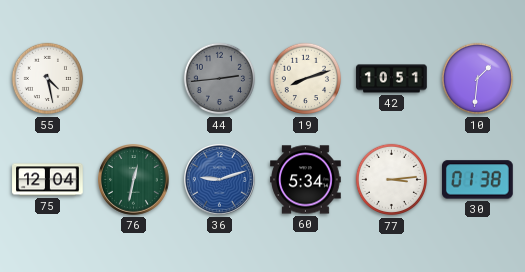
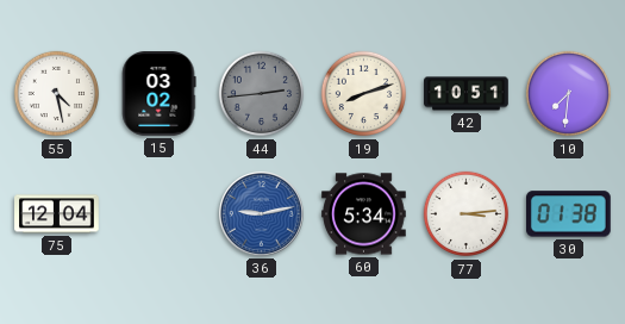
15: none -> 03:02 (158, 94)
10: 1:31 -> 7:31 (569, 94)
76: 12:32 -> none (134, 180)
36: 9:12 -> 9:13 (262, 214)
